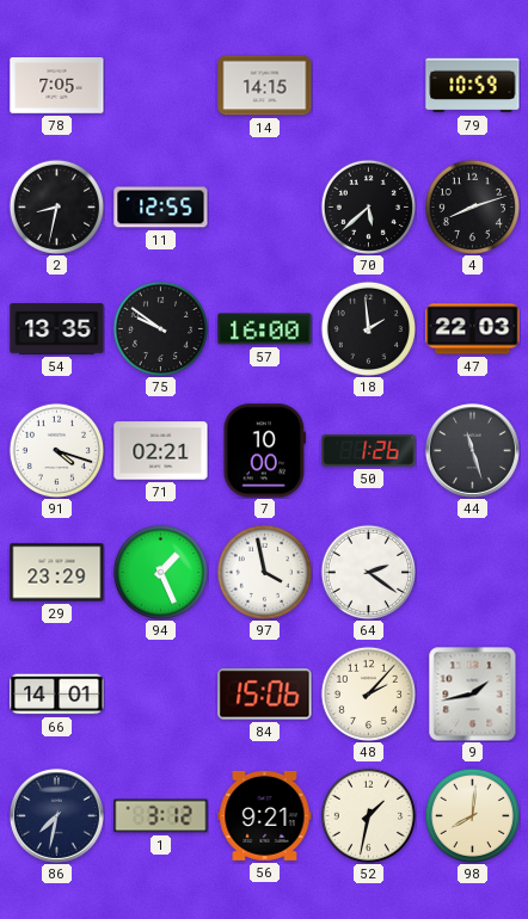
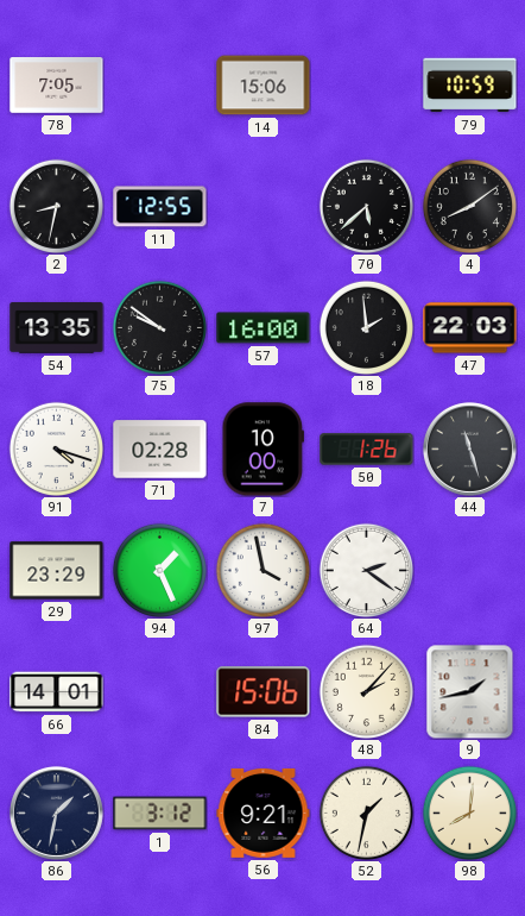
14: 14:15 -> 15:06 (264, 86)
4: 8:12 -> 8:09 (469, 206)
71: 02:21 -> 02:28 (160, 450)
86: 7:32 -> 1:32 (56, 813)
